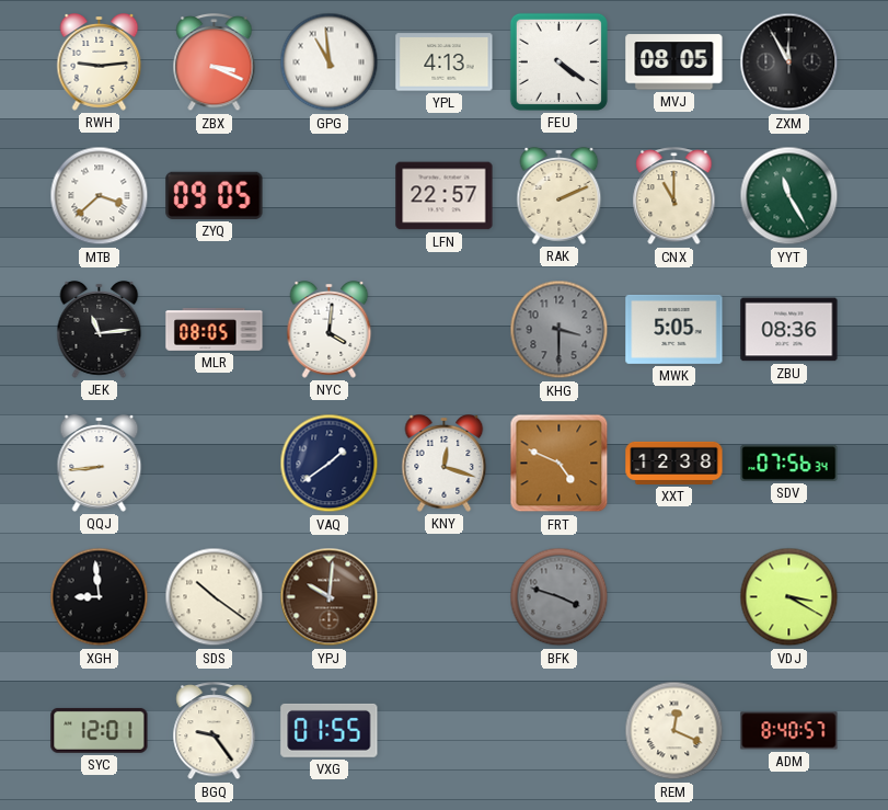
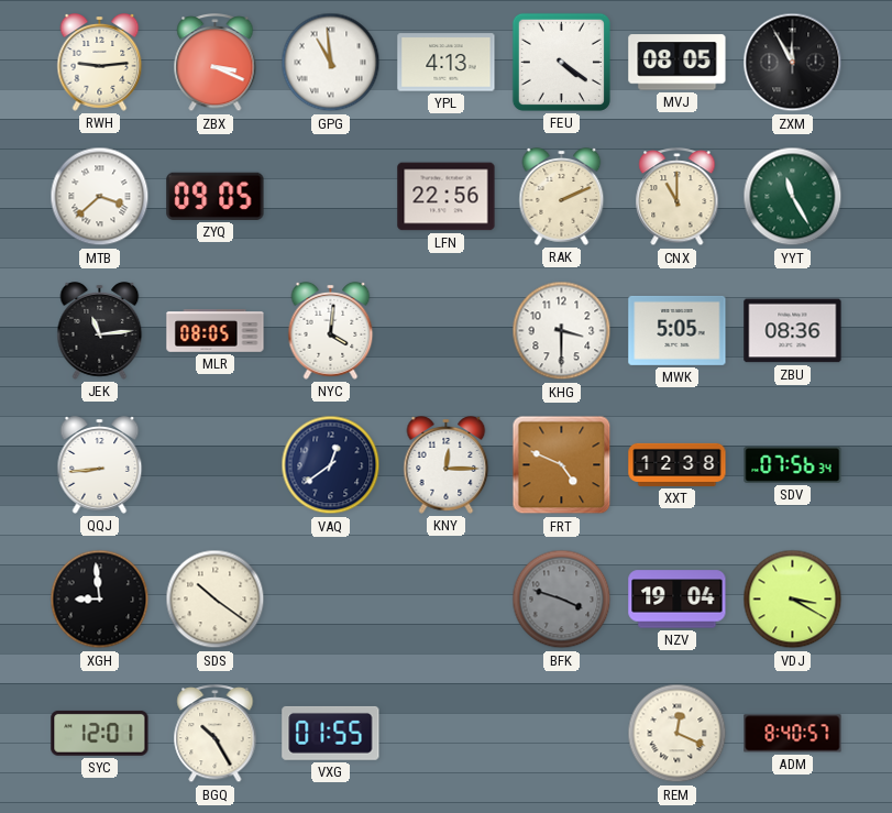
LFN: 22:57 -> 22:56 (447, 197)
KHG dial: grey -> white (562, 331)
VAQ: 1:39 -> 12:39 (331, 465)
KNY: 12:18 -> 12:15 (447, 465)
YPJ: 10:01 -> none (330, 597)
NZV: none -> 19:04 (678, 600)
BGQ: 9:24 -> 10:25 (216, 735)
